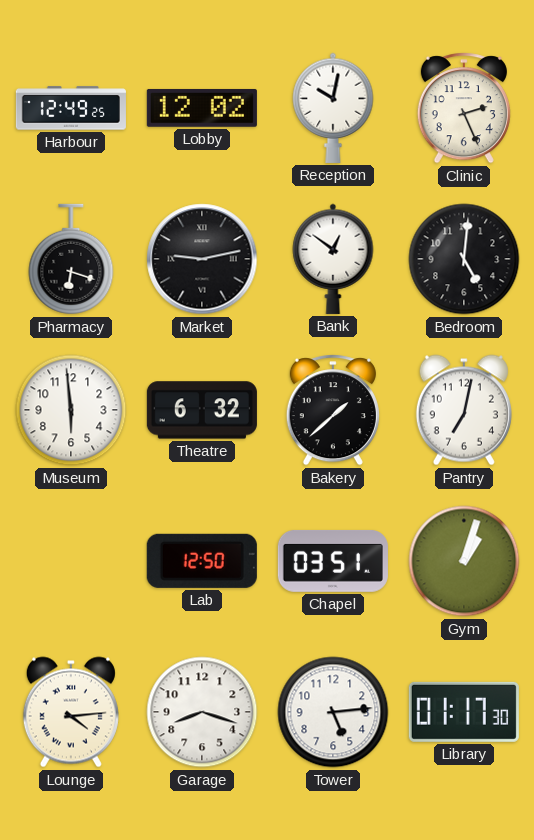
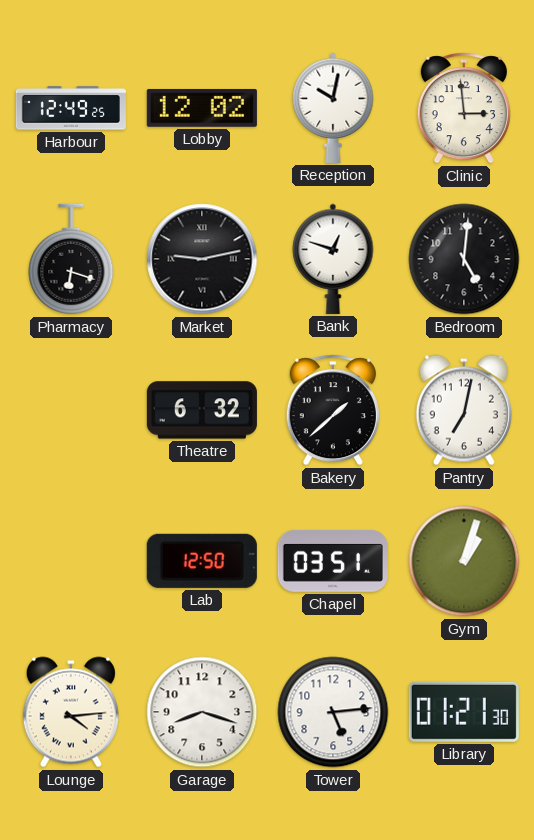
Clinic: 2:26 -> 2:59 (464, 108)
Bank: 12:51 -> 12:48 (333, 259)
Museum: 5:59 -> none (71, 410)
Library: 01:17 -> 01:21 (464, 712)
